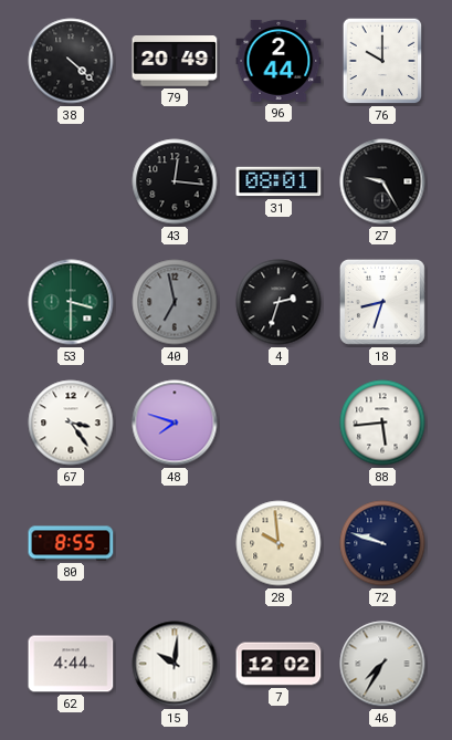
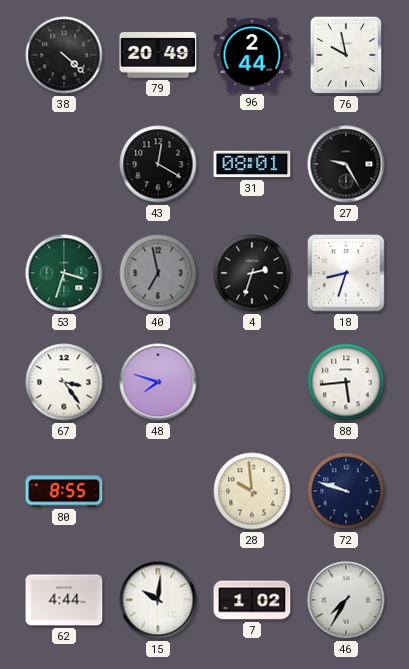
76: 10:00 -> 9:58 (346, 55)
43: 12:16 -> 12:20 (158, 164)
53: 3:30 -> 3:33 (64, 273)
7: 12:02 -> 1:02 (252, 600)
